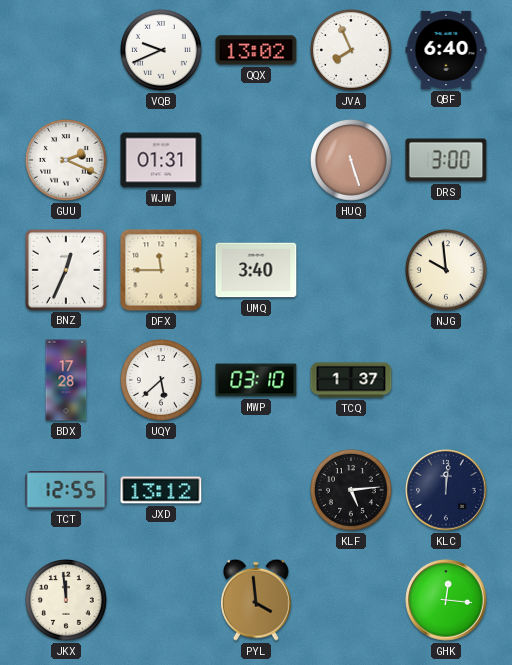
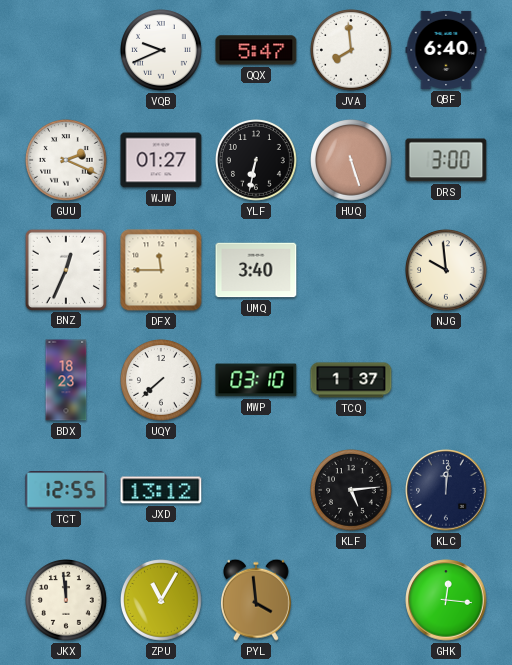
QQX: 13:02 -> 5:47 (256, 50)
JVA: 7:56 -> 7:59 (352, 51)
WJW: 01:31 -> 01:27 (161, 160)
YLF: none -> 6:32 (257, 161)
BDX: 17:28 -> 18:23 (66, 380)
UQY: 5:38 -> 7:38 (162, 381)
ZPU: none -> 11:05 (162, 601)
